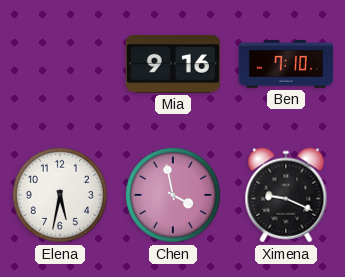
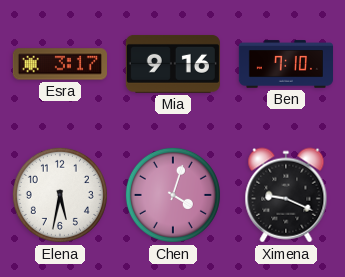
Esra: none -> 3:17 (60, 64)
Chen: 3:58 -> 4:03 (173, 195)
